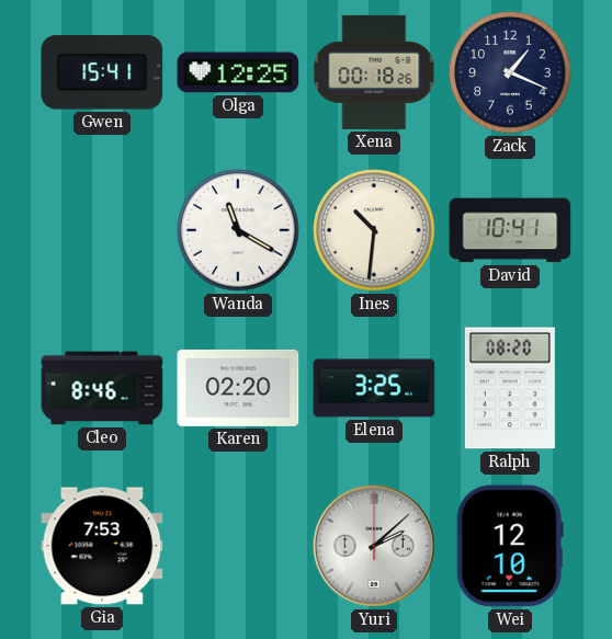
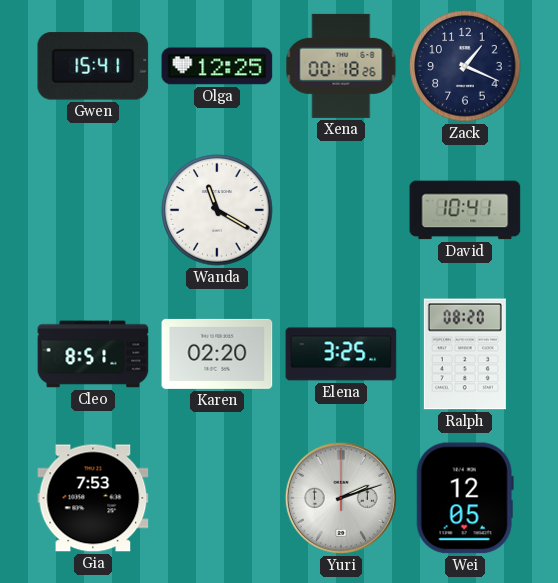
Ines: 10:31 -> none (374, 230)
Cleo: 8:46 -> 8:51 (93, 354)
Yuri: 2:08 -> 2:12 (341, 498)
Wei: 12:10 -> 12:05 (465, 498)
